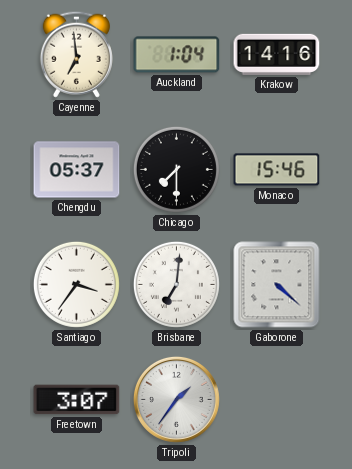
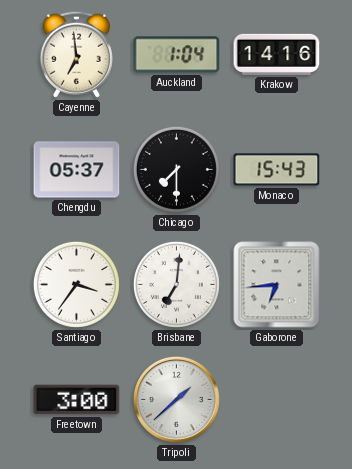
Monaco: 15:46 -> 15:43 (277, 170)
Gaborone: 4:22 -> 6:44 (277, 285)
Freetown: 3:07 -> 3:00 (77, 400)
Tripoli: 1:36 -> 1:38 (176, 399)
